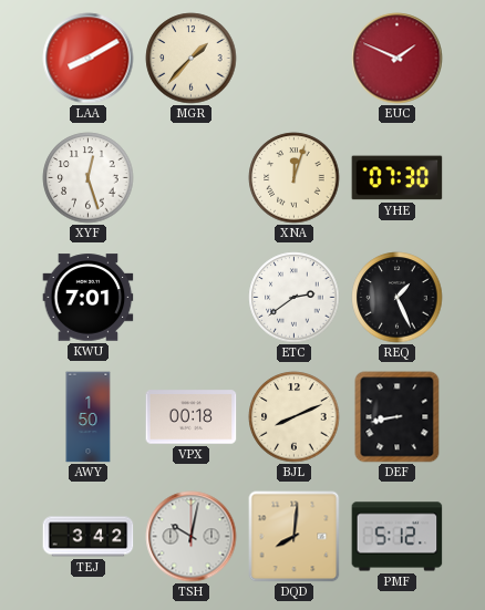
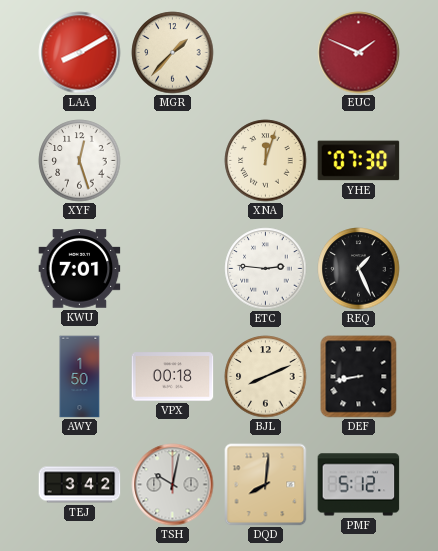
ETC: 2:39 -> 2:46 (266, 269)
